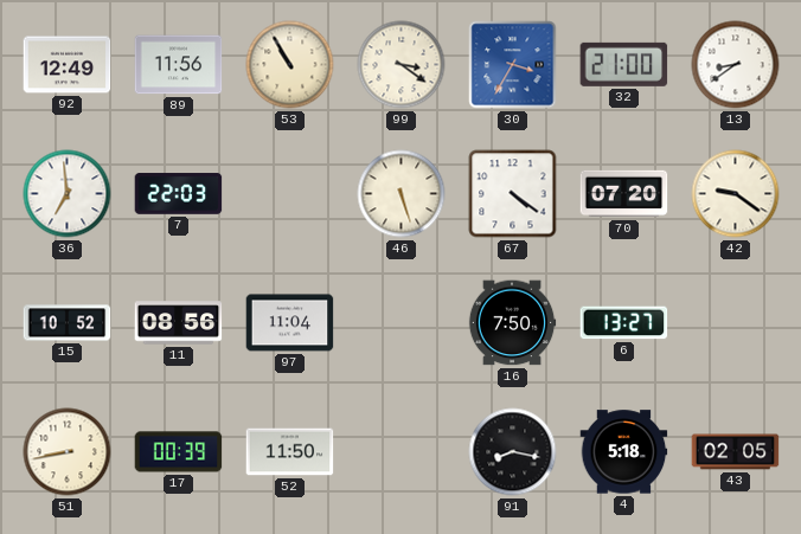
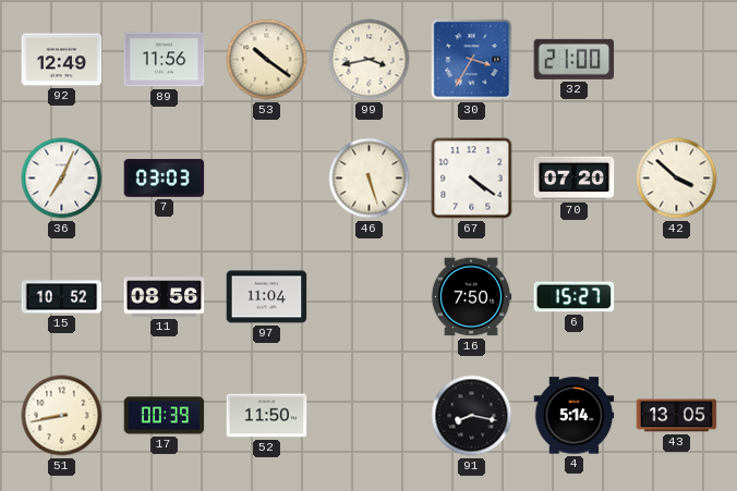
53: 10:55 -> 10:21 (267, 60)
99: 3:21 -> 3:43 (370, 60)
13: 8:39 -> none (736, 65)
36: 6:59 -> 7:04 (62, 179)
7: 22:03 -> 03:03 (165, 179)
42: 9:21 -> 3:52 (677, 179)
6: 13:27 -> 15:27 (575, 297)
4: 5:18 -> 5:14 (575, 416)
43: 02:05 -> 13:05 (677, 416)
